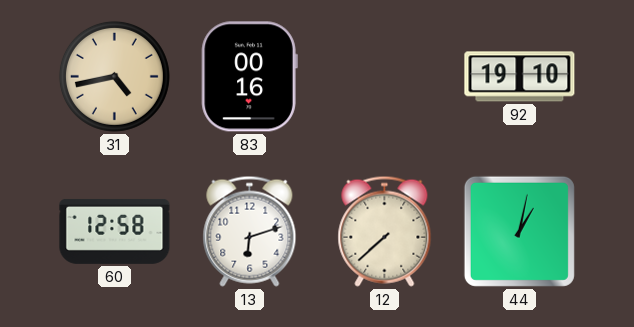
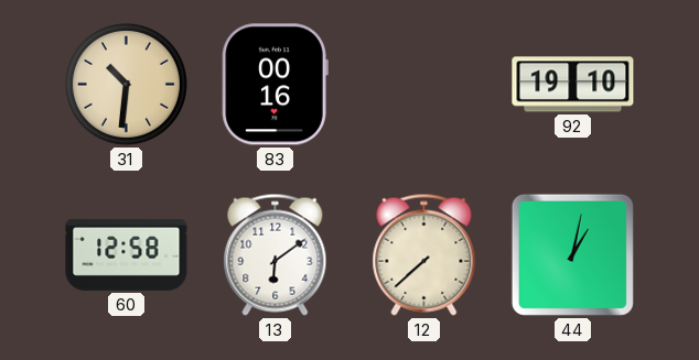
31: 4:43 -> 10:31 (126, 84)
13: 6:12 -> 6:09 (276, 254)
